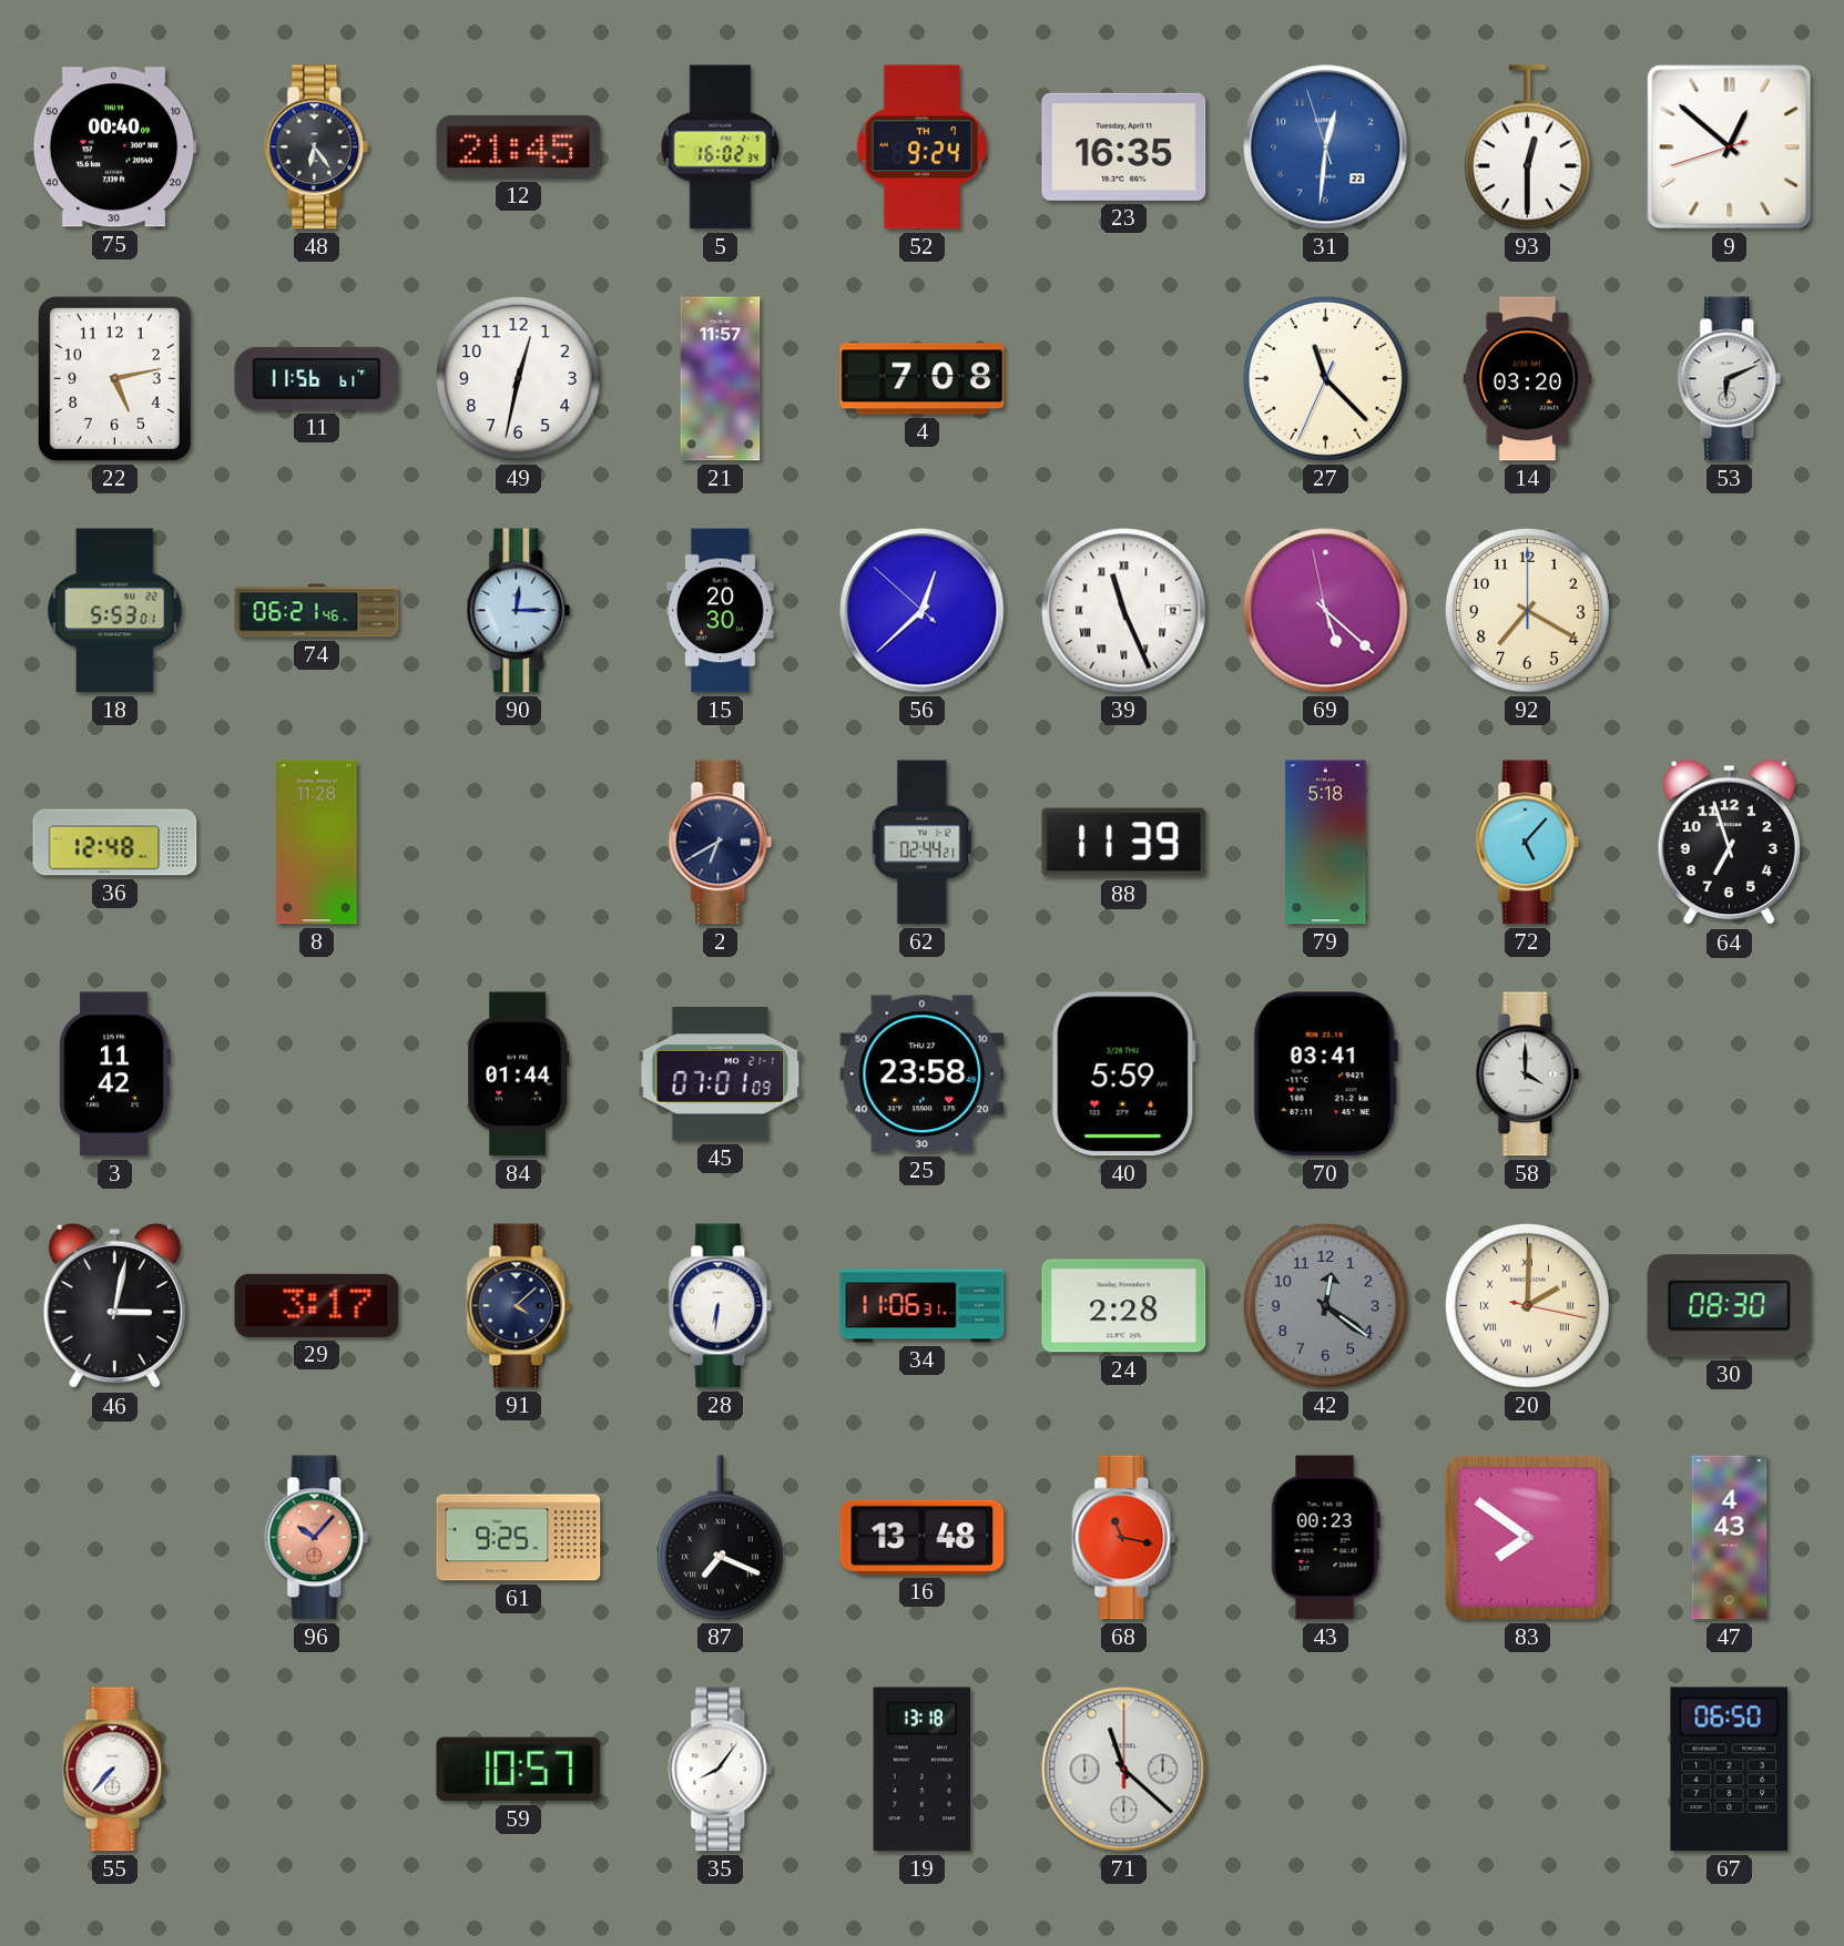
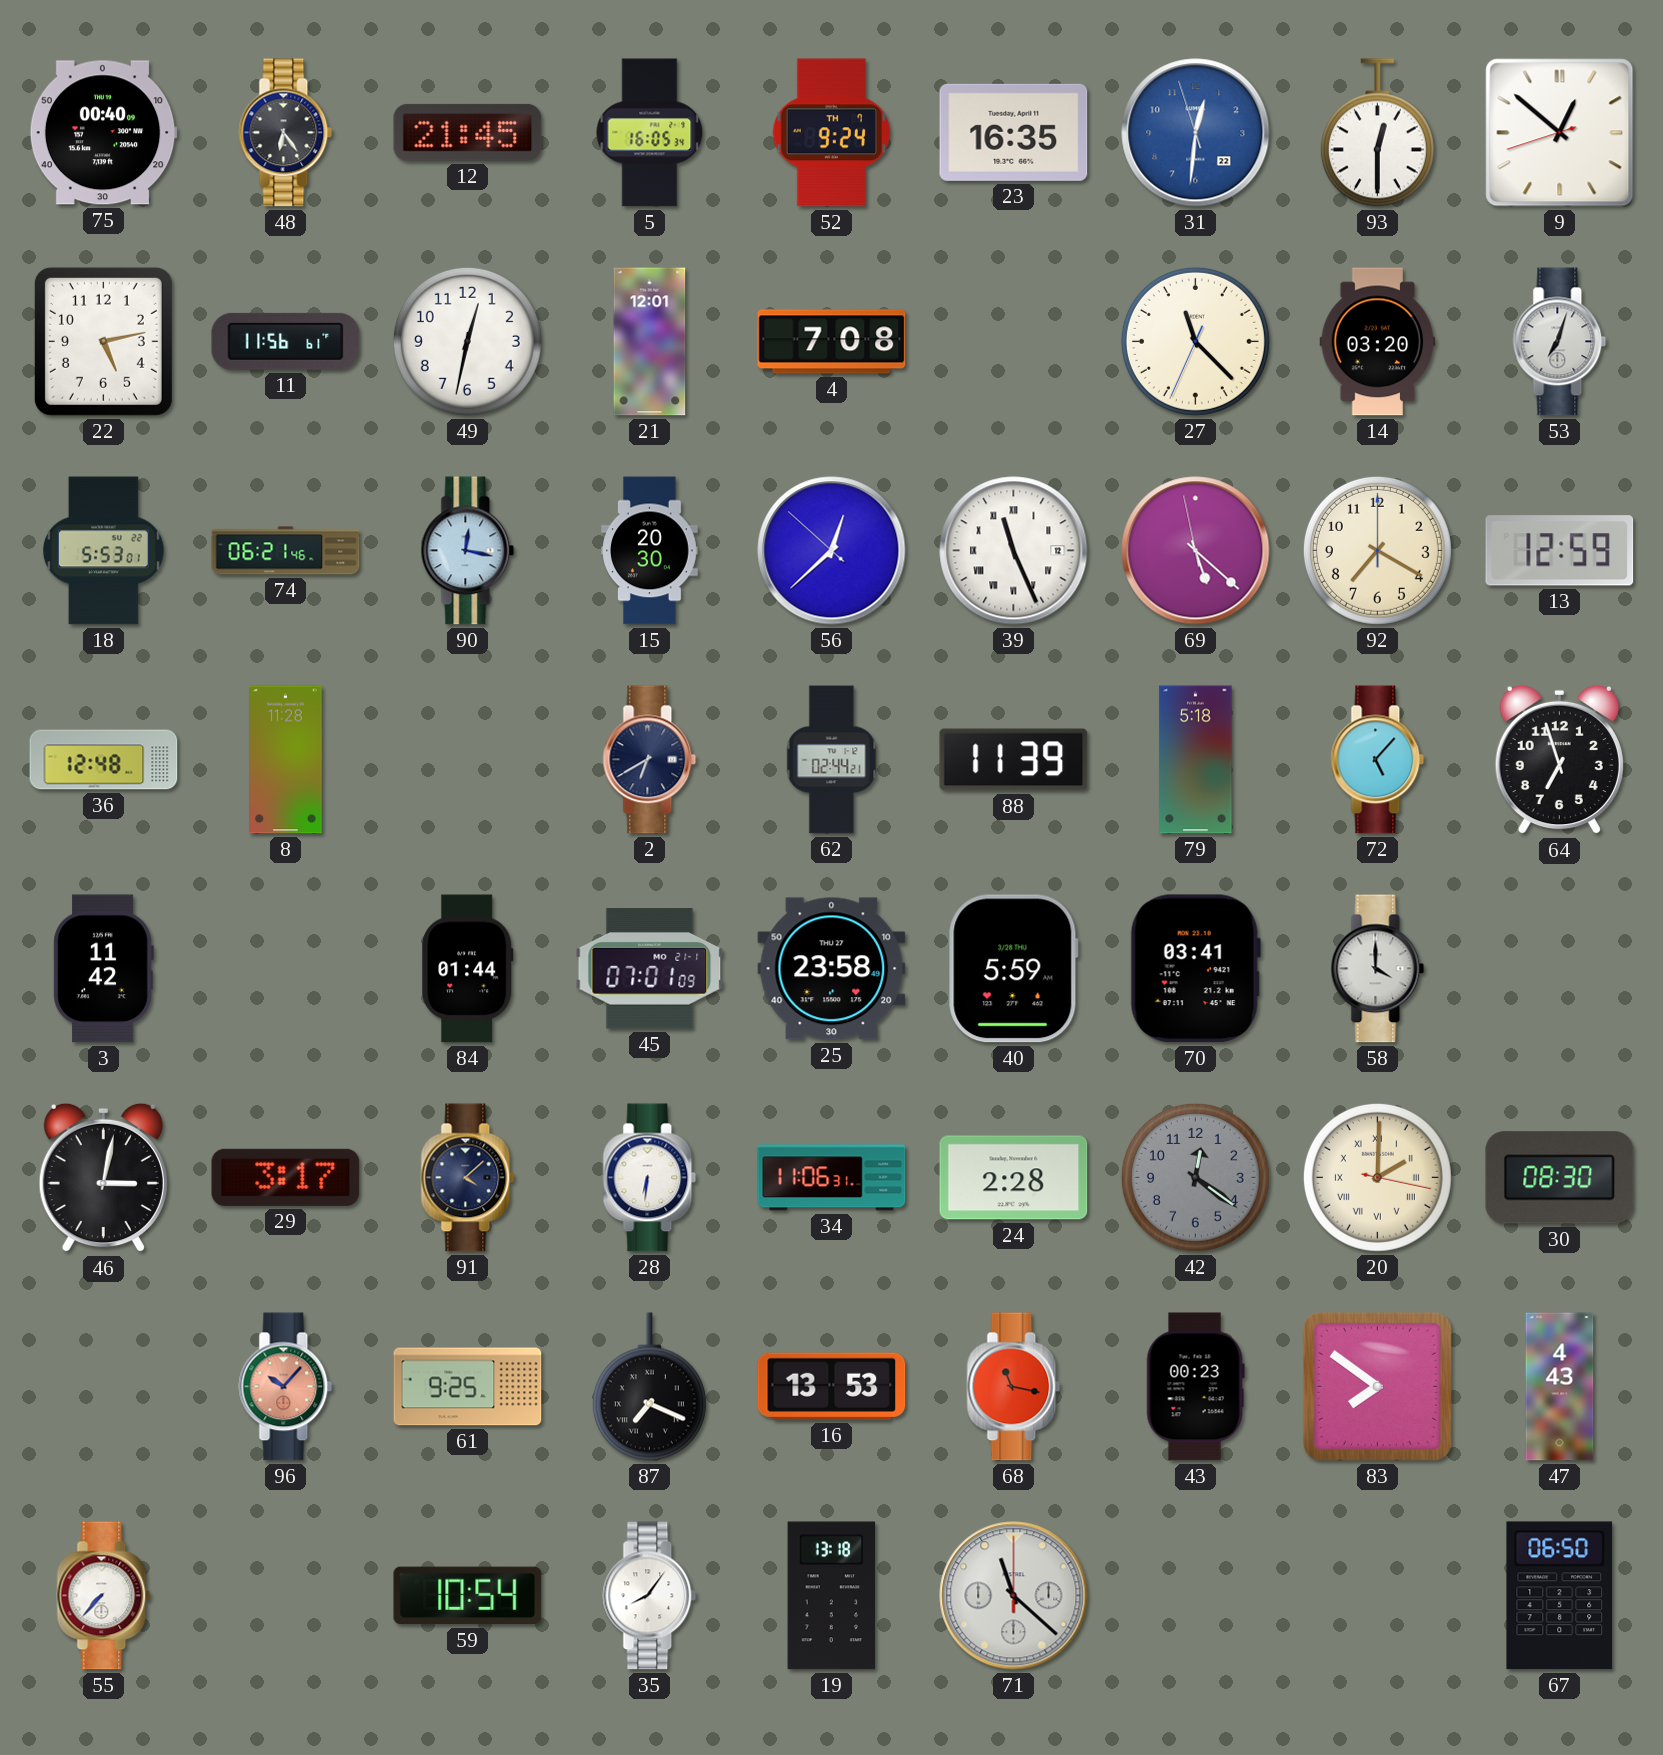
5: 16:02 -> 16:05 (650, 133)
21: 11:57 -> 12:01 (650, 342)
53: 6:11 -> 7:03 (1560, 342)
90: 12:15 -> 12:17 (468, 551)
13: none -> 12:59 (1560, 551)
16: 13:48 -> 13:53 (832, 1386)
59: 10:57 -> 10:54 (468, 1596)
